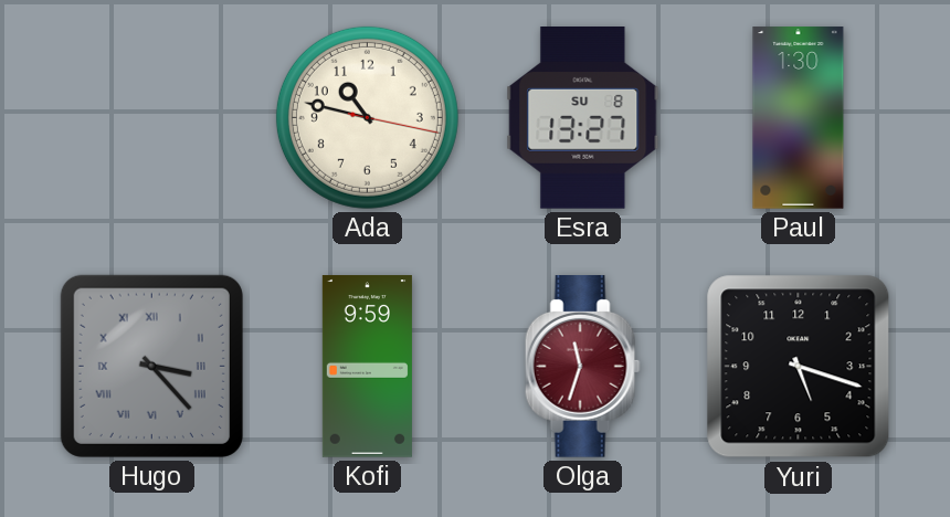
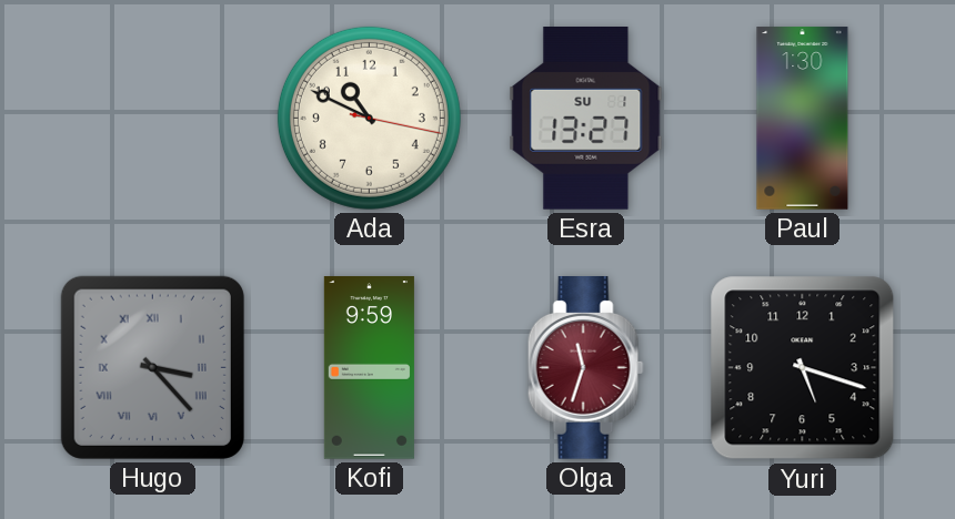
Ada: 10:47 -> 10:49 (369, 118)
Esra date: SU 8 -> SU 1 (586, 119)
